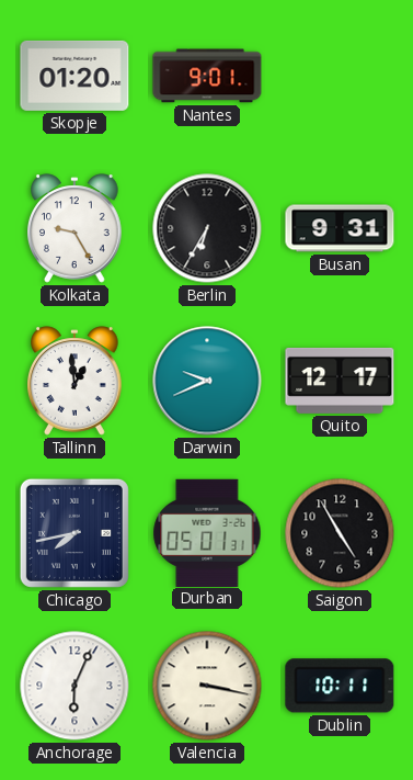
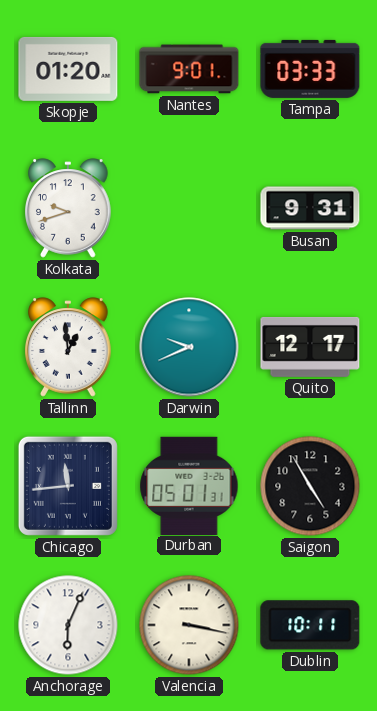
Tampa: none -> 03:33 (310, 69)
Kolkata: 9:25 -> 9:42 (69, 208)
Berlin: 6:35 -> none (207, 228)
Chicago: 7:43 -> 11:44 (68, 486)
